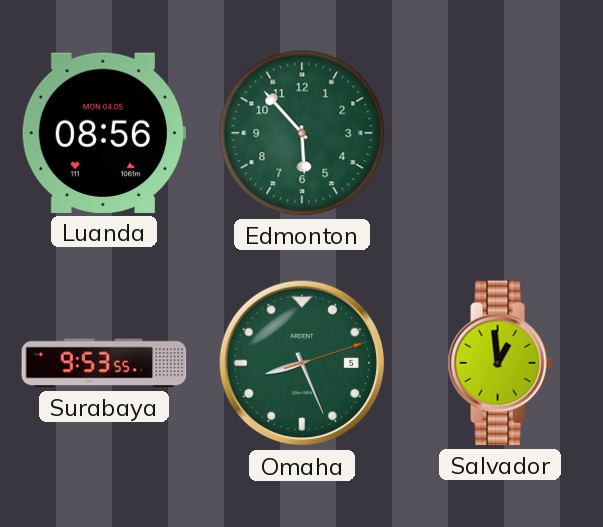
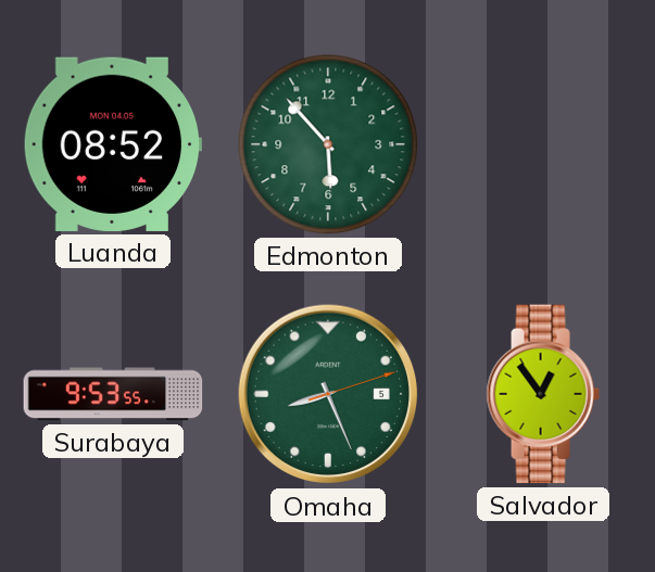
Luanda: 08:56 -> 08:52 (113, 144)
Salvador: 12:59 -> 12:54 (543, 394)
